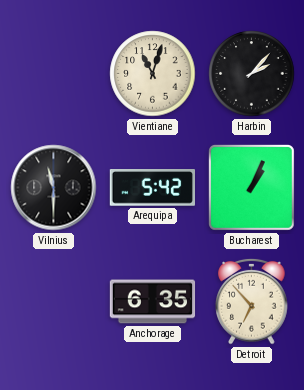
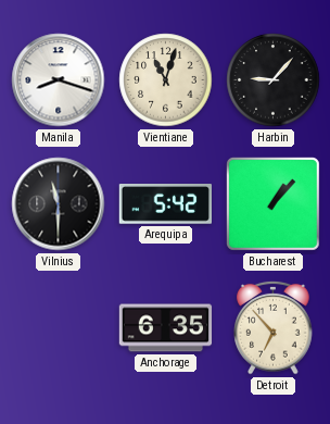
Manila: none -> 8:18 (59, 80)
Harbin: 2:07 -> 9:07 (274, 80)
Bucharest: 1:04 -> 1:07 (272, 203)
